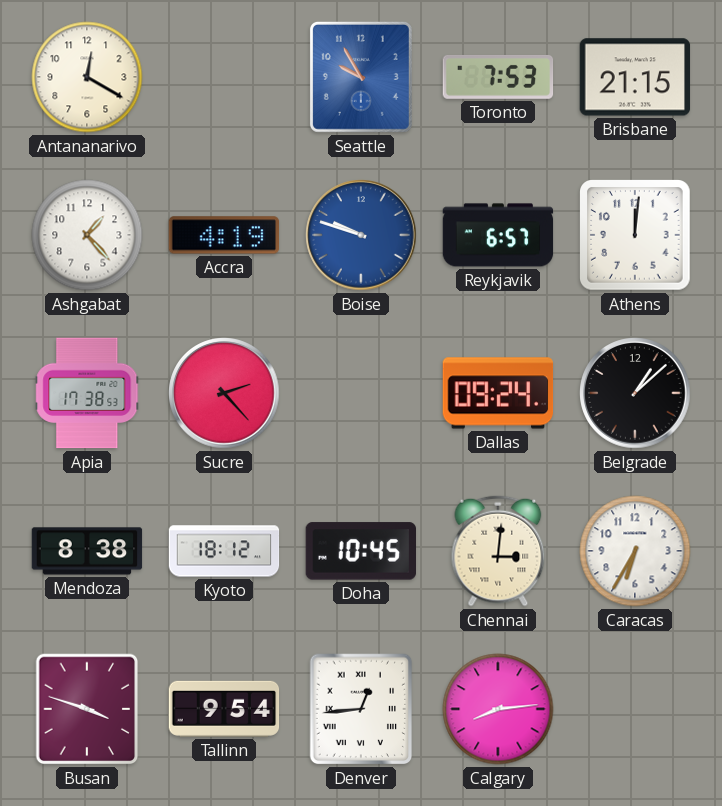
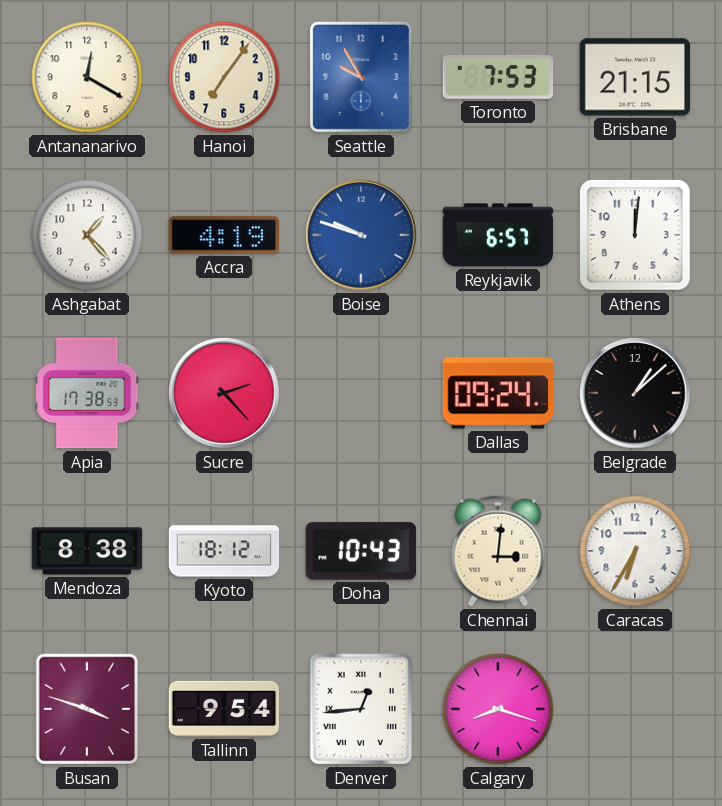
Hanoi: none -> 7:06 (224, 77)
Doha: 10:45 -> 10:43 (360, 551)
Calgary: 8:14 -> 8:18 (498, 709)
